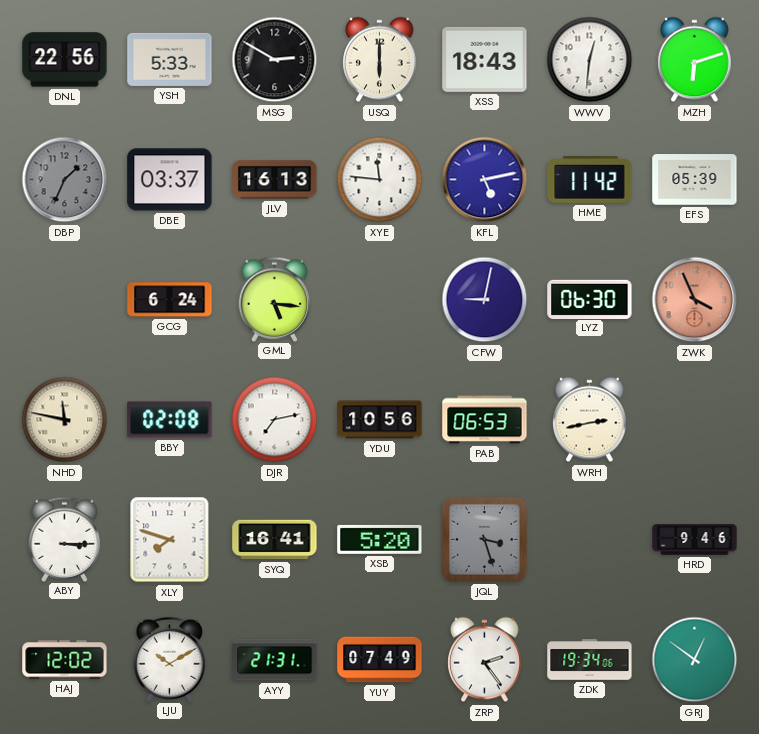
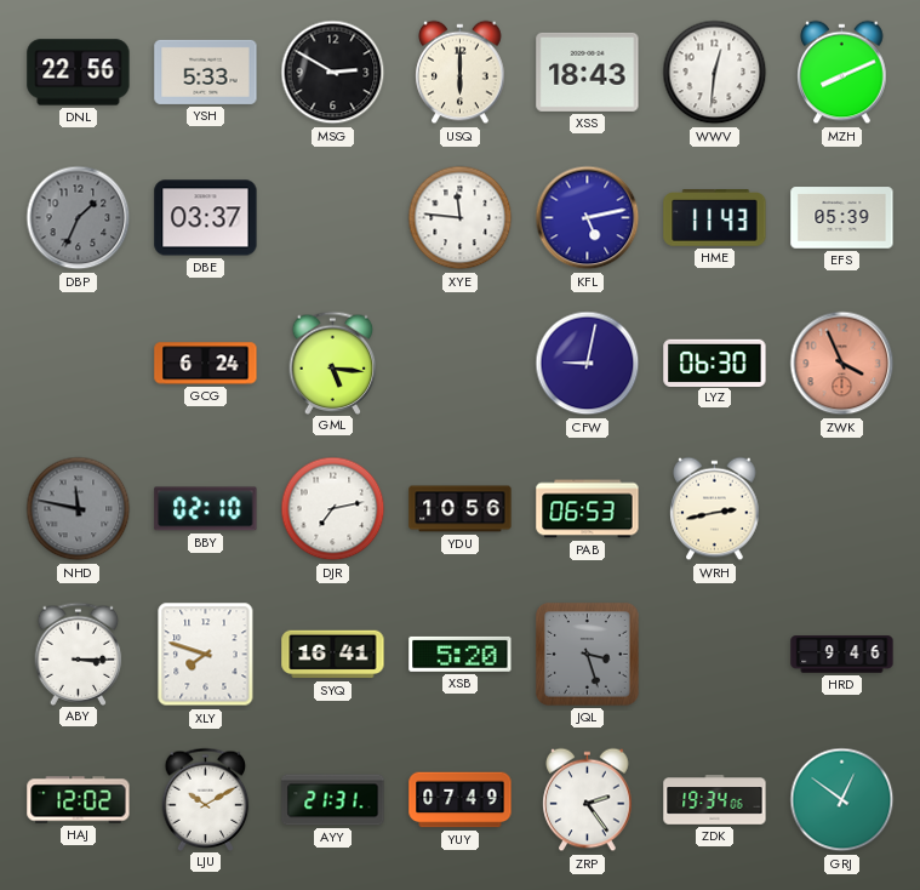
MZH: 6:12 -> 8:11 (842, 73)
JLV: 16:13 -> none (275, 180)
HME: 11:42 -> 11:43 (715, 218)
NHD dial: cream -> grey (79, 509)
BBY: 02:08 -> 02:10 (206, 509)
